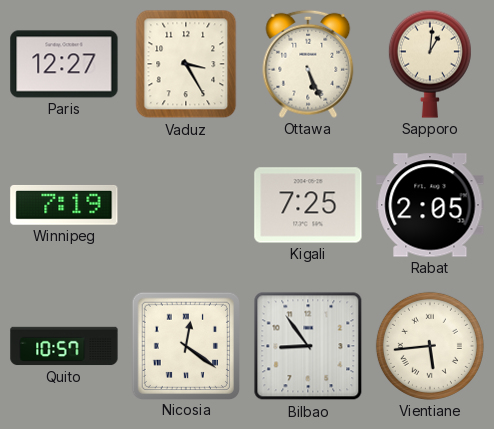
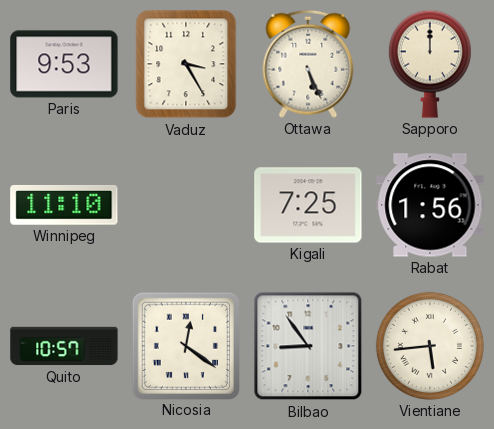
Paris: 12:27 -> 9:53 (64, 64)
Sapporo: 1:01 -> 12:00 (430, 64)
Winnipeg: 7:19 -> 11:10 (64, 205)
Rabat: 2:05 -> 1:56 (430, 205)
